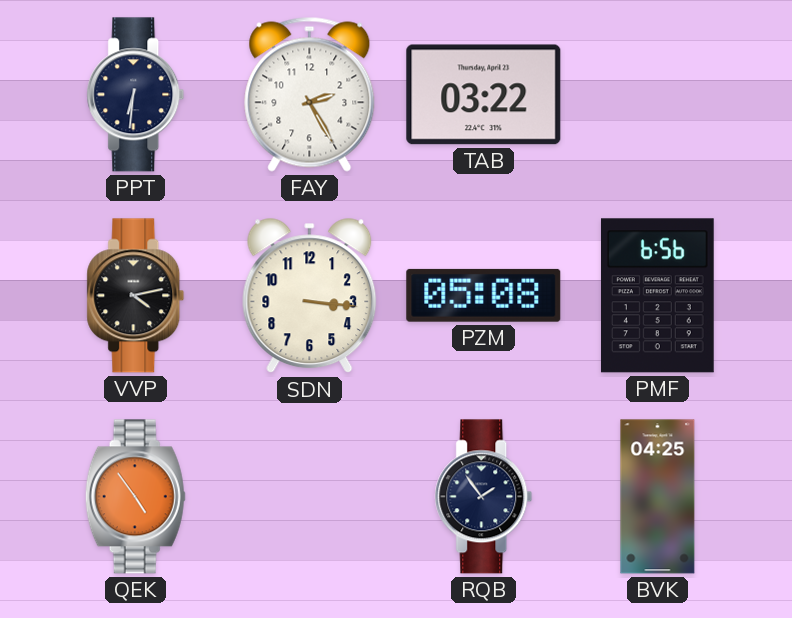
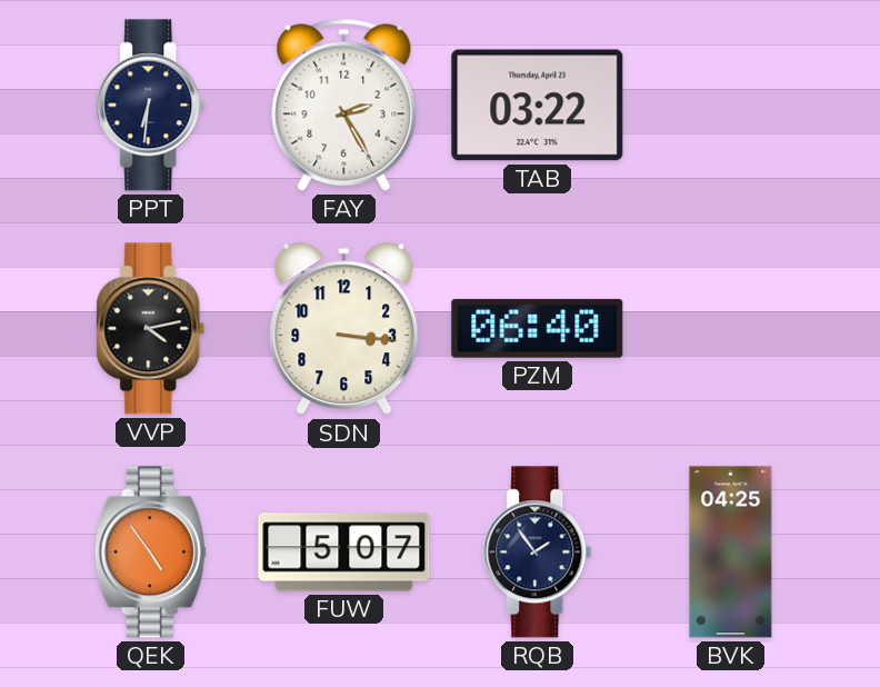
PZM: 05:08 -> 06:40 (538, 328)
PMF: 6:56 -> none (657, 296)
FUW: none -> 5:07 (344, 552)
